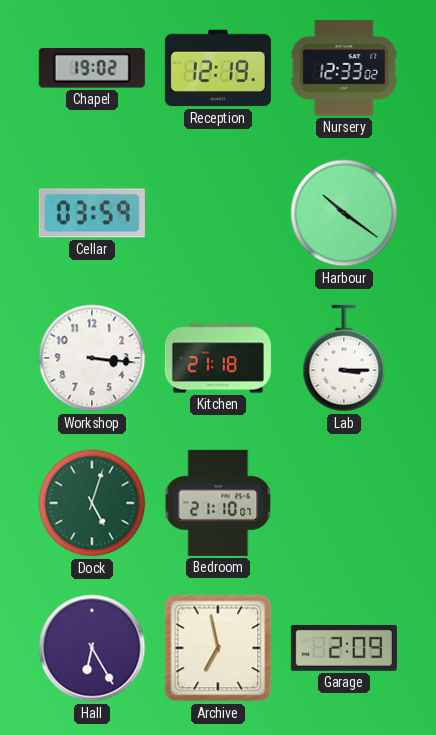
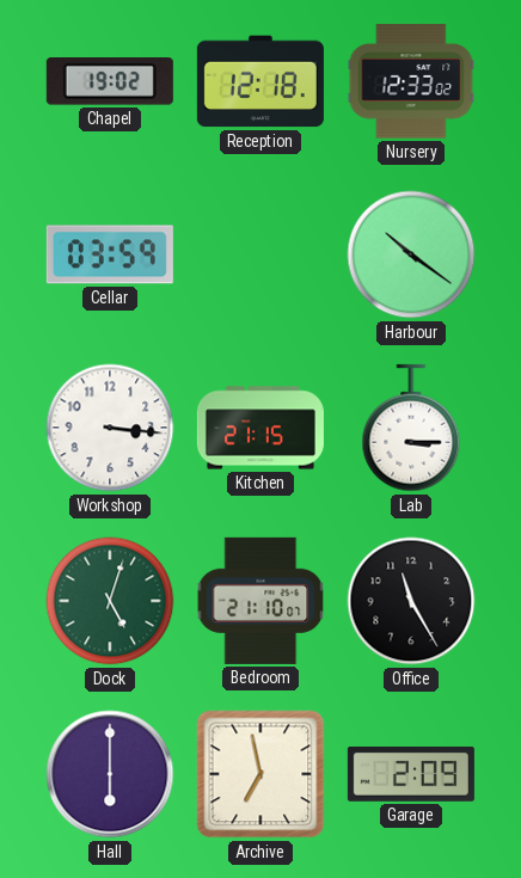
Reception: 12:19 -> 12:18 (260, 81)
Kitchen: 21:18 -> 21:15 (260, 428)
Office: none -> 11:25 (411, 601)
Hall: 6:25 -> 6:00 (110, 774)
